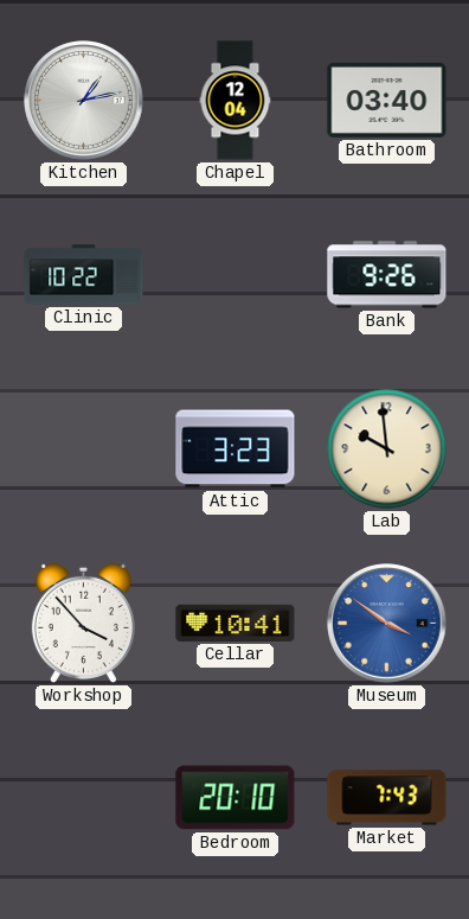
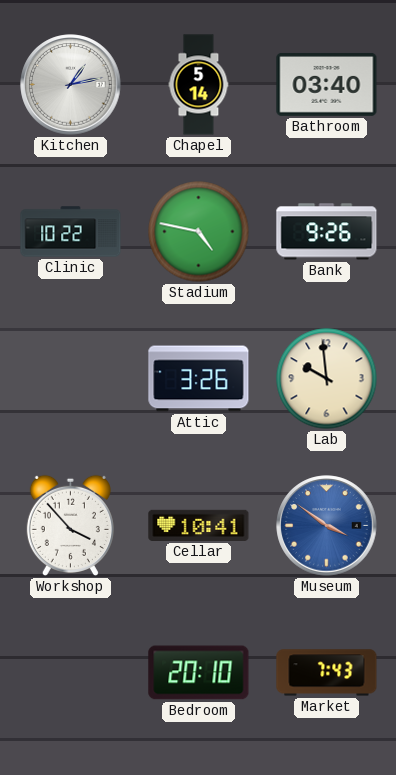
Chapel: 12:04 -> 5:14 (199, 85)
Stadium: none -> 4:47 (199, 232)
Attic: 3:23 -> 3:26 (199, 379)
